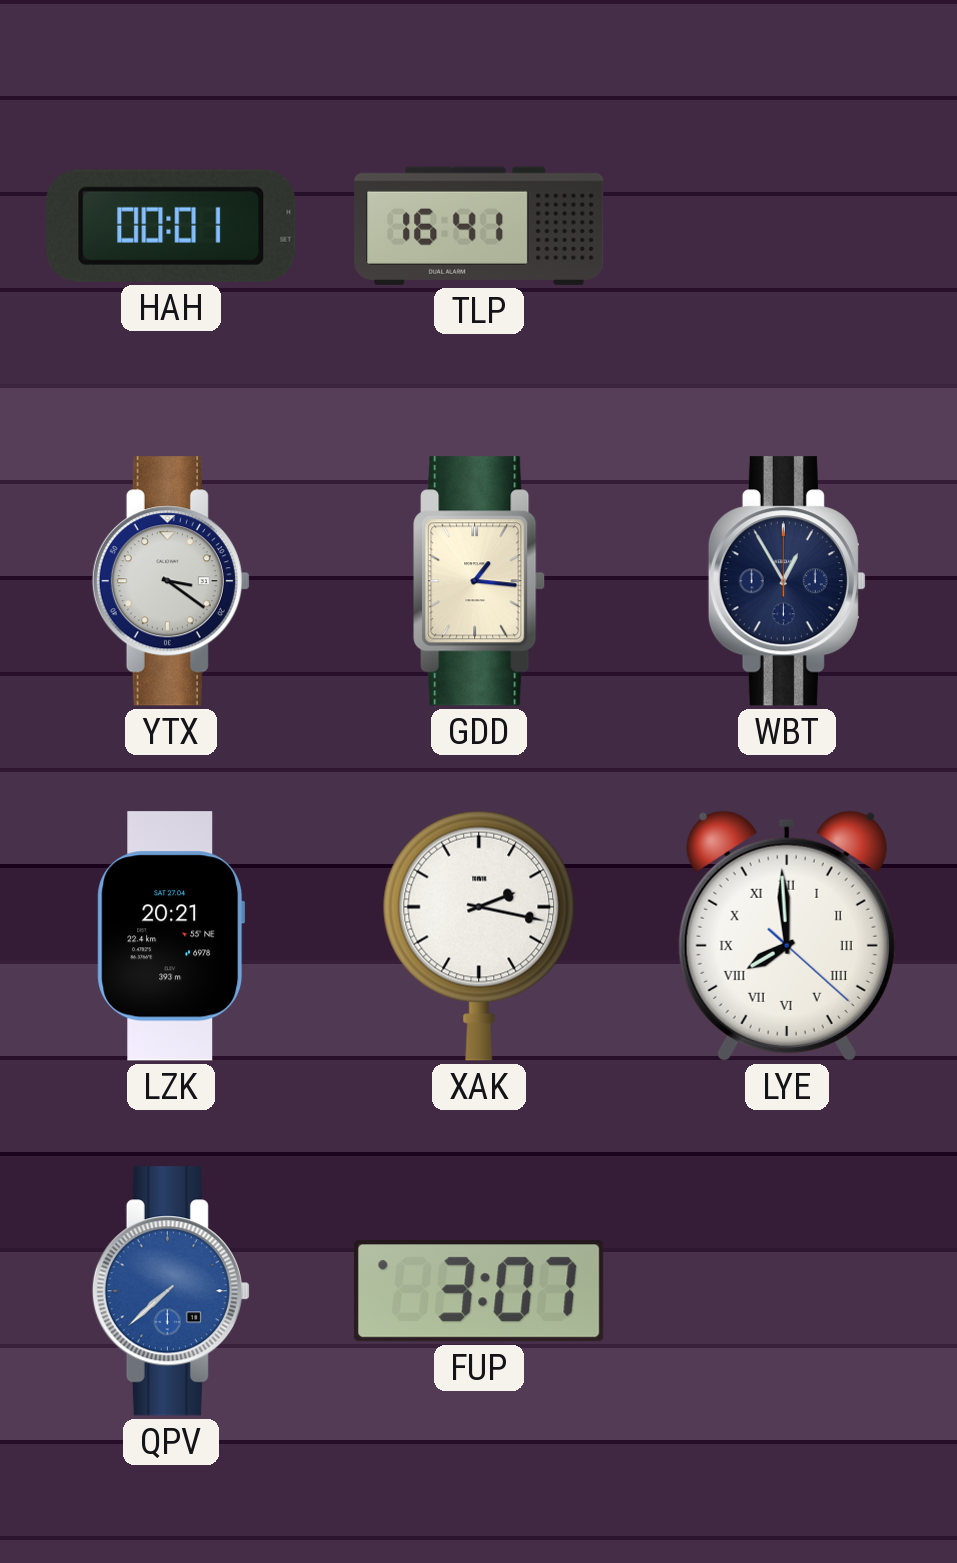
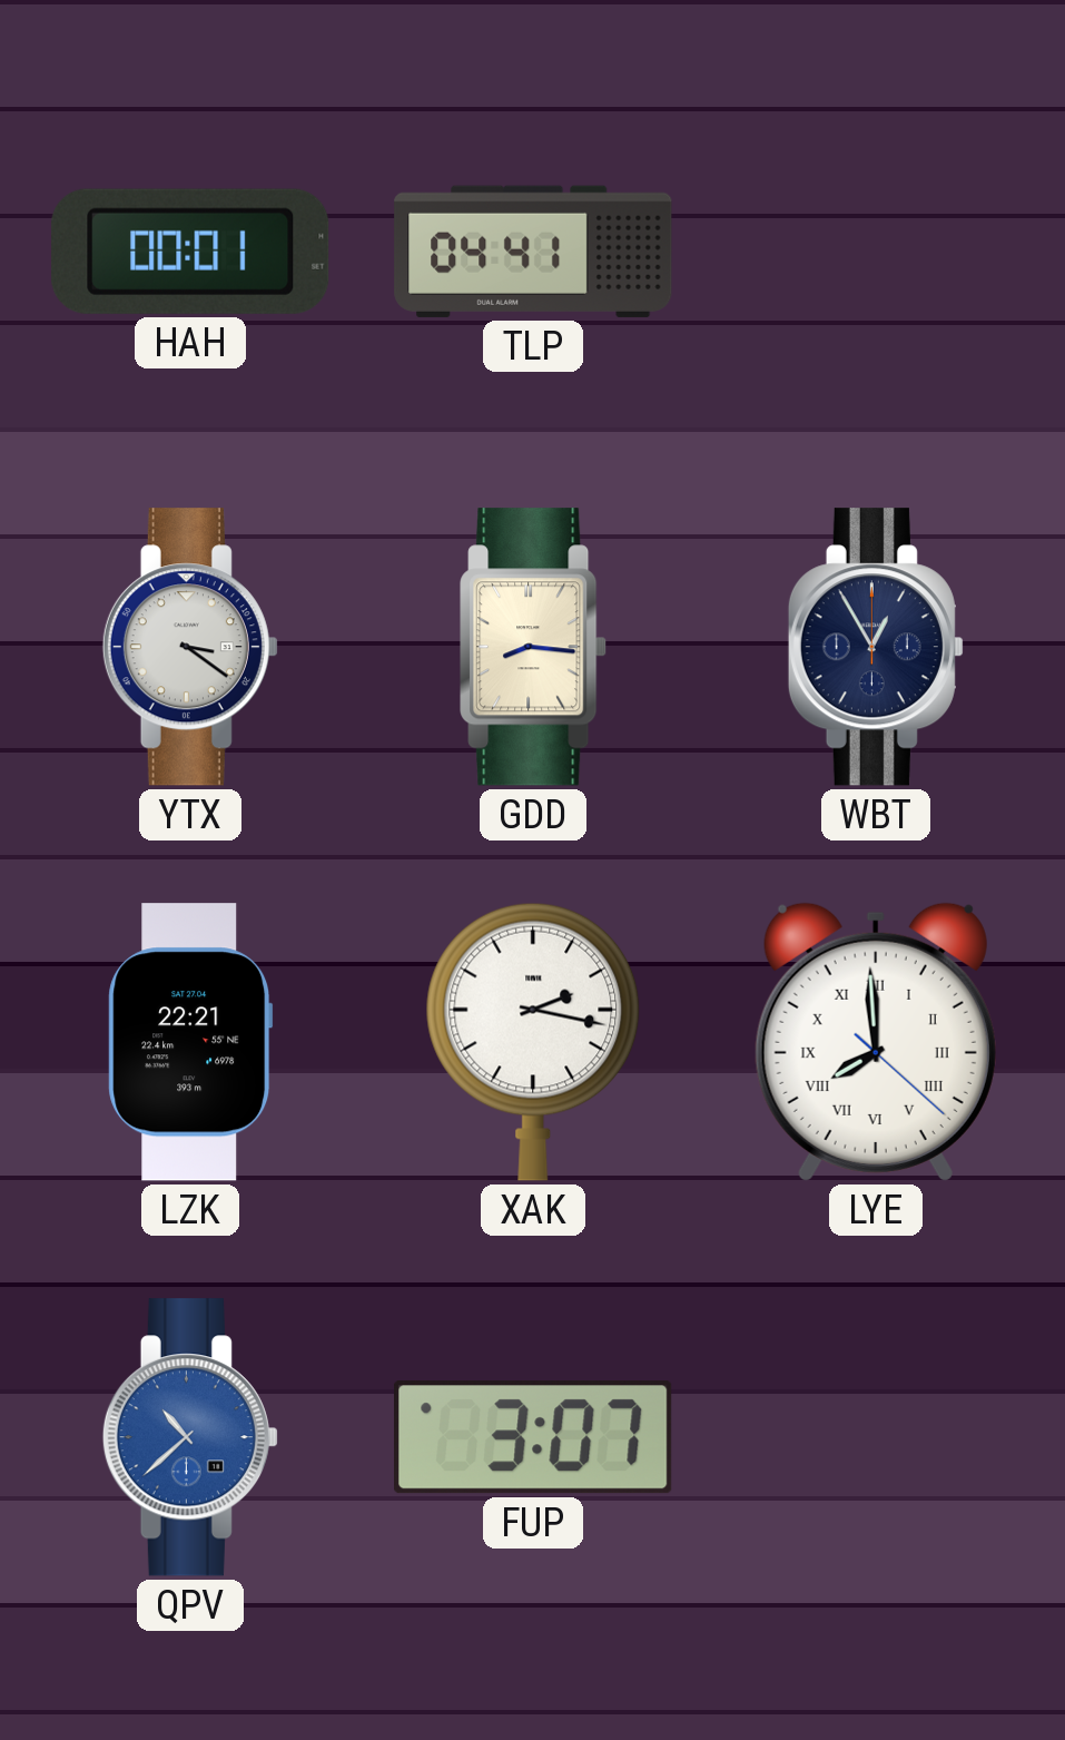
TLP: 16:41 -> 04:41 (533, 252)
GDD: 1:16 -> 8:16 (534, 647)
LZK: 20:21 -> 22:21 (190, 1042)
QPV: 7:38 -> 10:38 (190, 1437)
